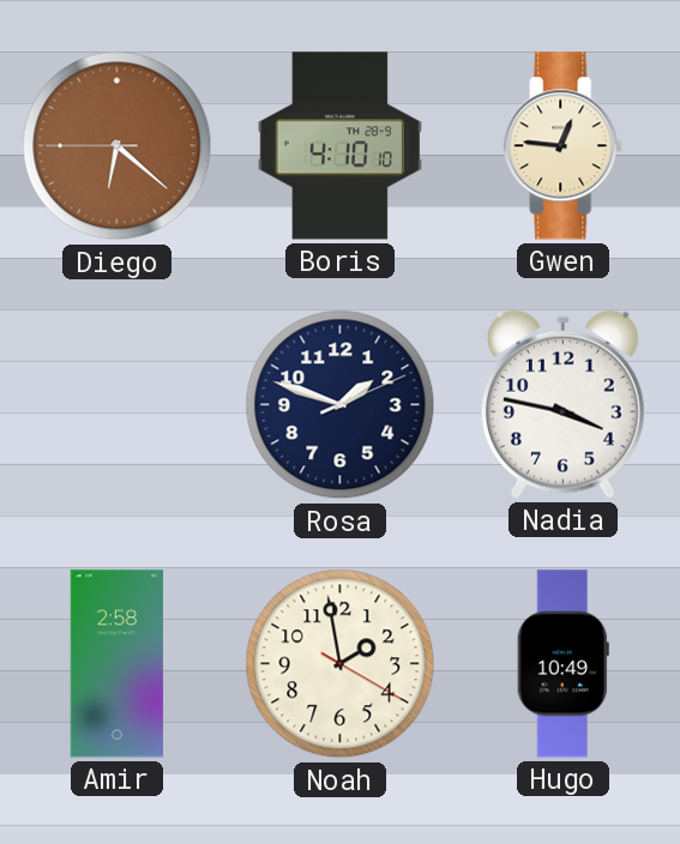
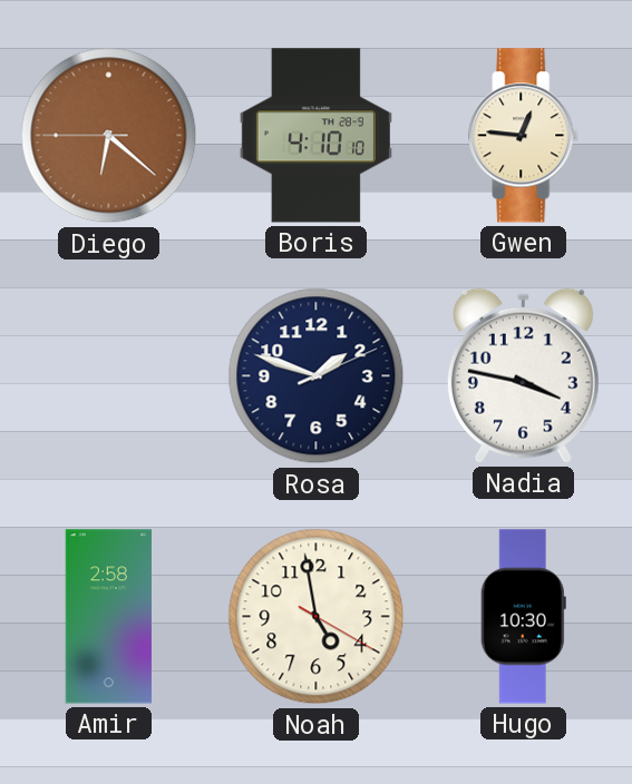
Noah: 1:58 -> 4:58 (317, 617)
Hugo: 10:49 -> 10:30 (523, 617)
